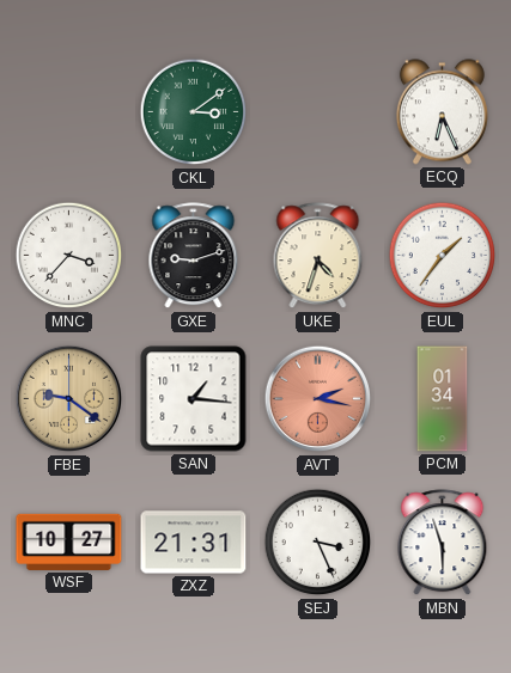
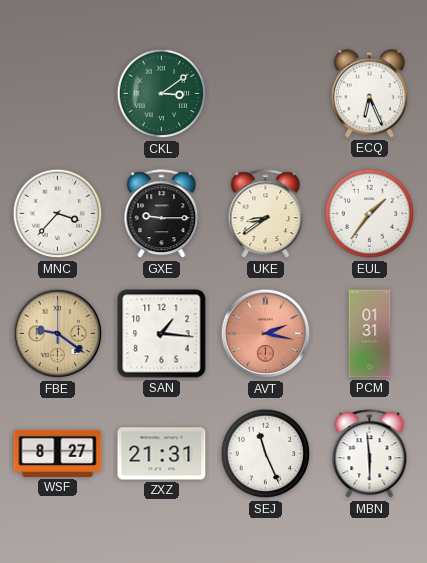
GXE: 9:12 -> 9:15 (162, 214)
UKE: 4:33 -> 8:39 (266, 214)
PCM: 01:34 -> 01:31 (370, 334)
WSF: 10:27 -> 8:27 (58, 453)
SEJ: 3:26 -> 11:26 (266, 454)
MBN: 5:57 -> 5:59 (370, 454)
